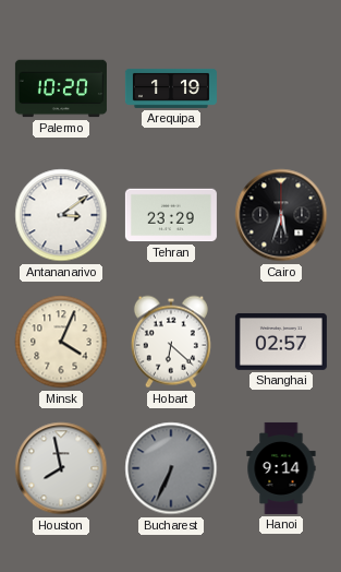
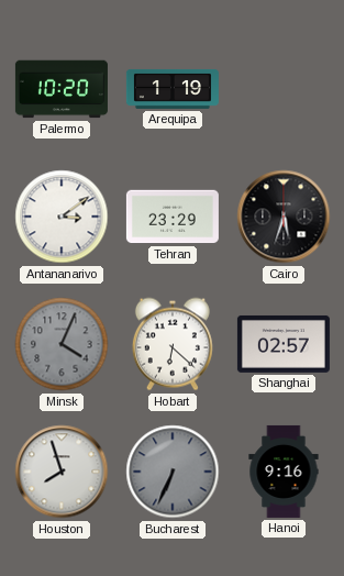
Minsk dial: cream -> grey (62, 344)
Houston: 7:58 -> 7:57 (62, 472)
Hanoi: 9:14 -> 9:16 (284, 472)
